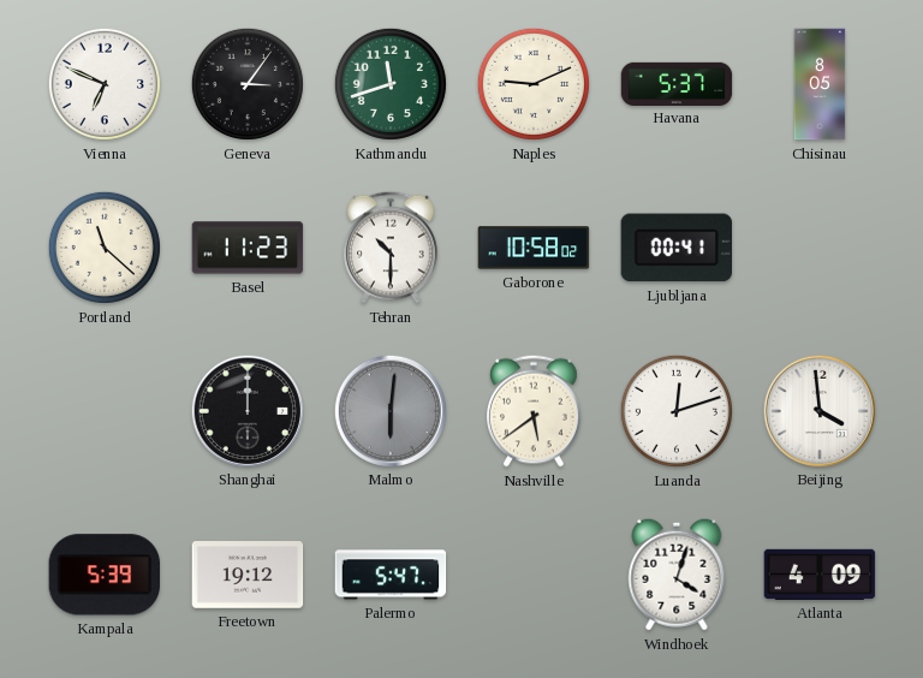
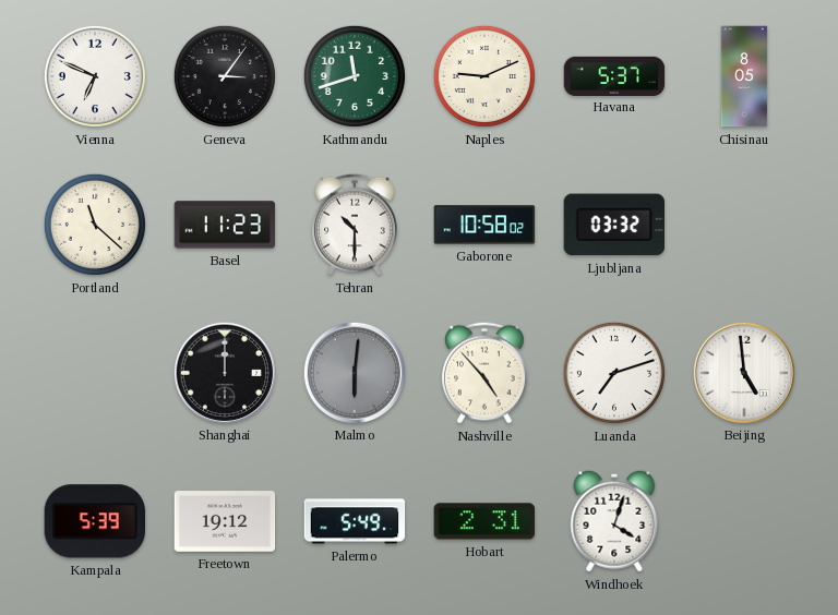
Ljubljana: 00:41 -> 03:32 (613, 225)
Nashville: 5:39 -> 4:53 (486, 373)
Luanda: 12:12 -> 7:12 (614, 373)
Beijing: 3:59 -> 4:59 (743, 372)
Palermo: 5:47 -> 5:49 (355, 521)
Hobart: none -> 2:31 (484, 521)
Atlanta: 4:09 -> none (820, 575)
